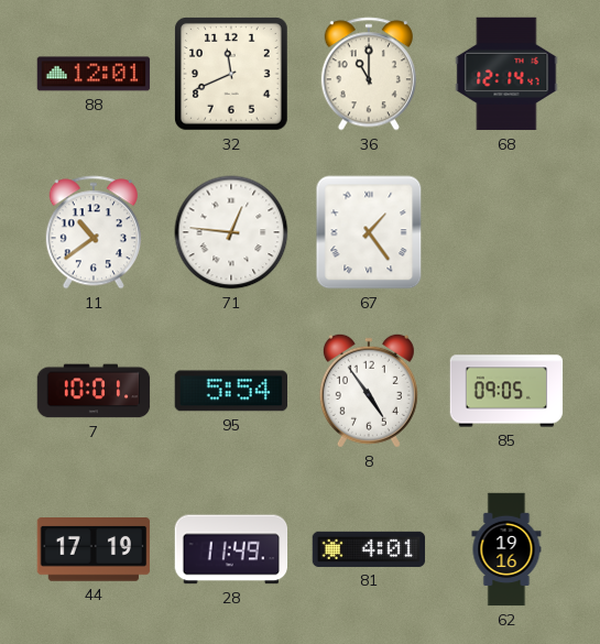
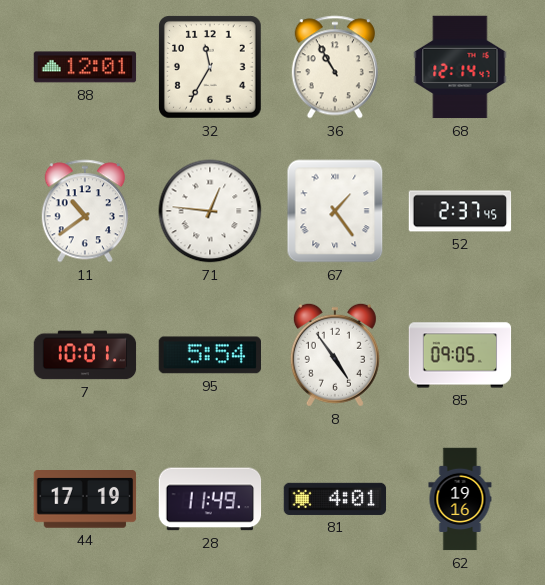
32: 11:41 -> 11:35 (211, 68)
36: 11:00 -> 10:55 (335, 67)
52: none -> 2:37 (460, 211)
